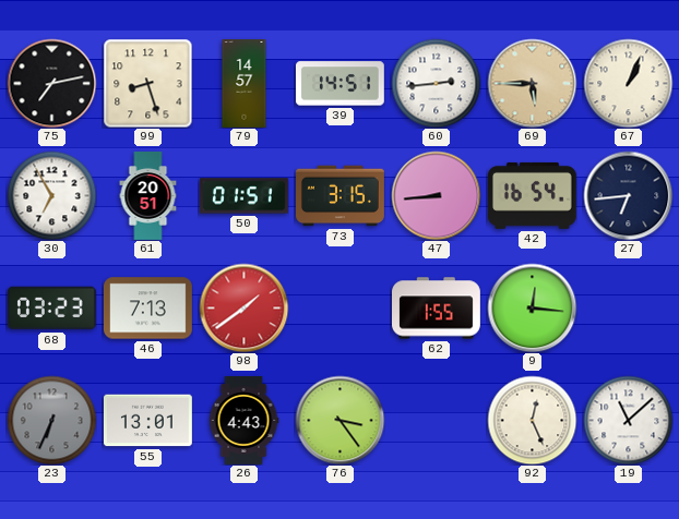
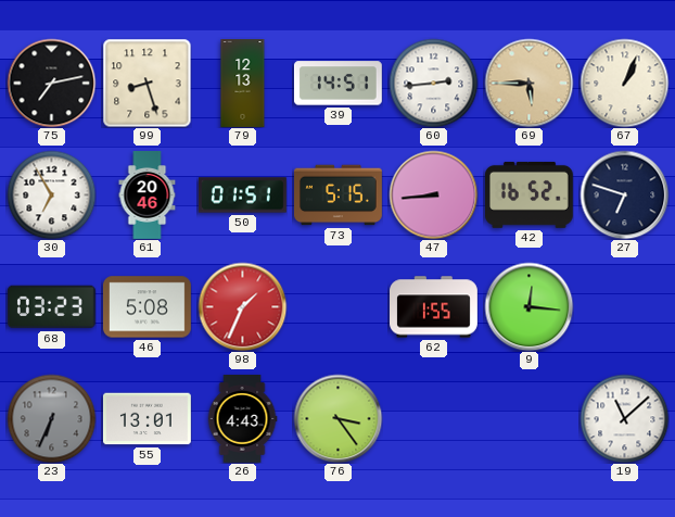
79: 14:57 -> 12:13 (243, 84)
61: 20:51 -> 20:46 (148, 196)
73: 3:15 -> 5:15 (339, 196)
42: 16:54 -> 16:52 (528, 194)
27: 6:44 -> 6:48 (624, 194)
46: 7:13 -> 5:08 (147, 307)
98: 1:39 -> 1:34 (242, 306)
92: 12:26 -> none (532, 420)
